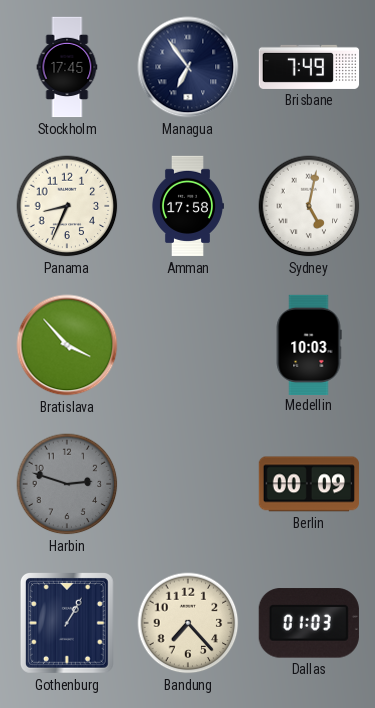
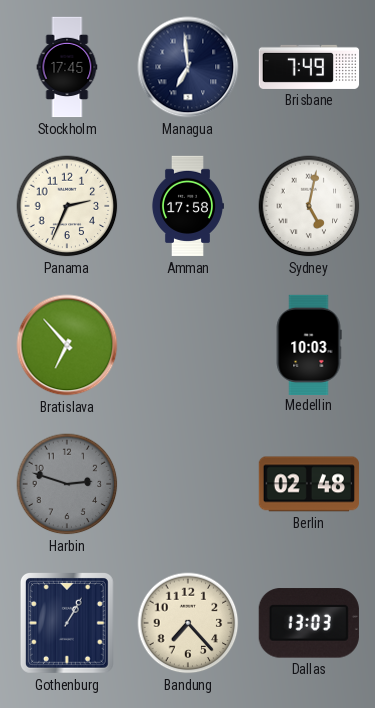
Managua: 6:54 -> 6:59 (188, 67)
Panama: 8:34 -> 2:34 (67, 206)
Bratislava: 3:53 -> 6:53 (67, 345)
Berlin: 00:09 -> 02:48 (309, 484)
Dallas: 01:03 -> 13:03 (309, 623)
